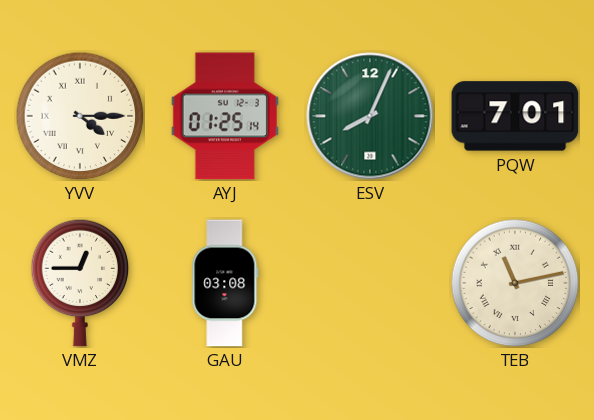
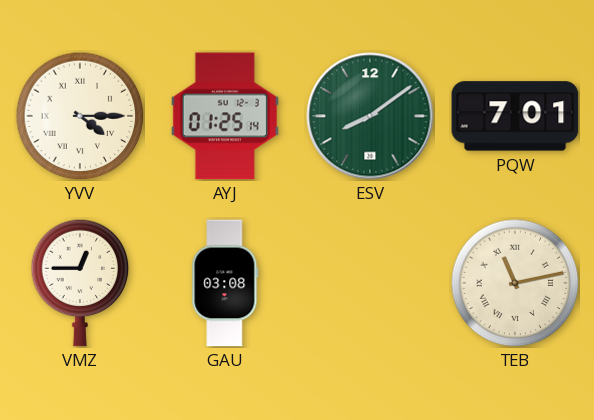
ESV: 8:04 -> 8:09 (370, 116)
